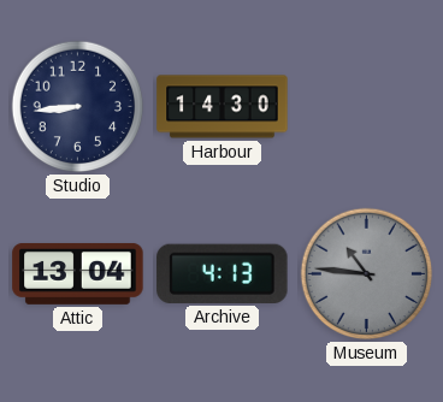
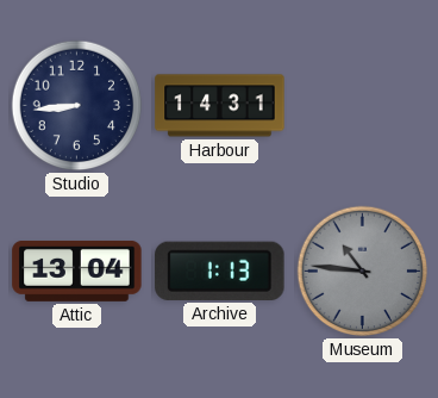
Harbour: 14:30 -> 14:31 (220, 106)
Archive: 4:13 -> 1:13 (220, 270)
